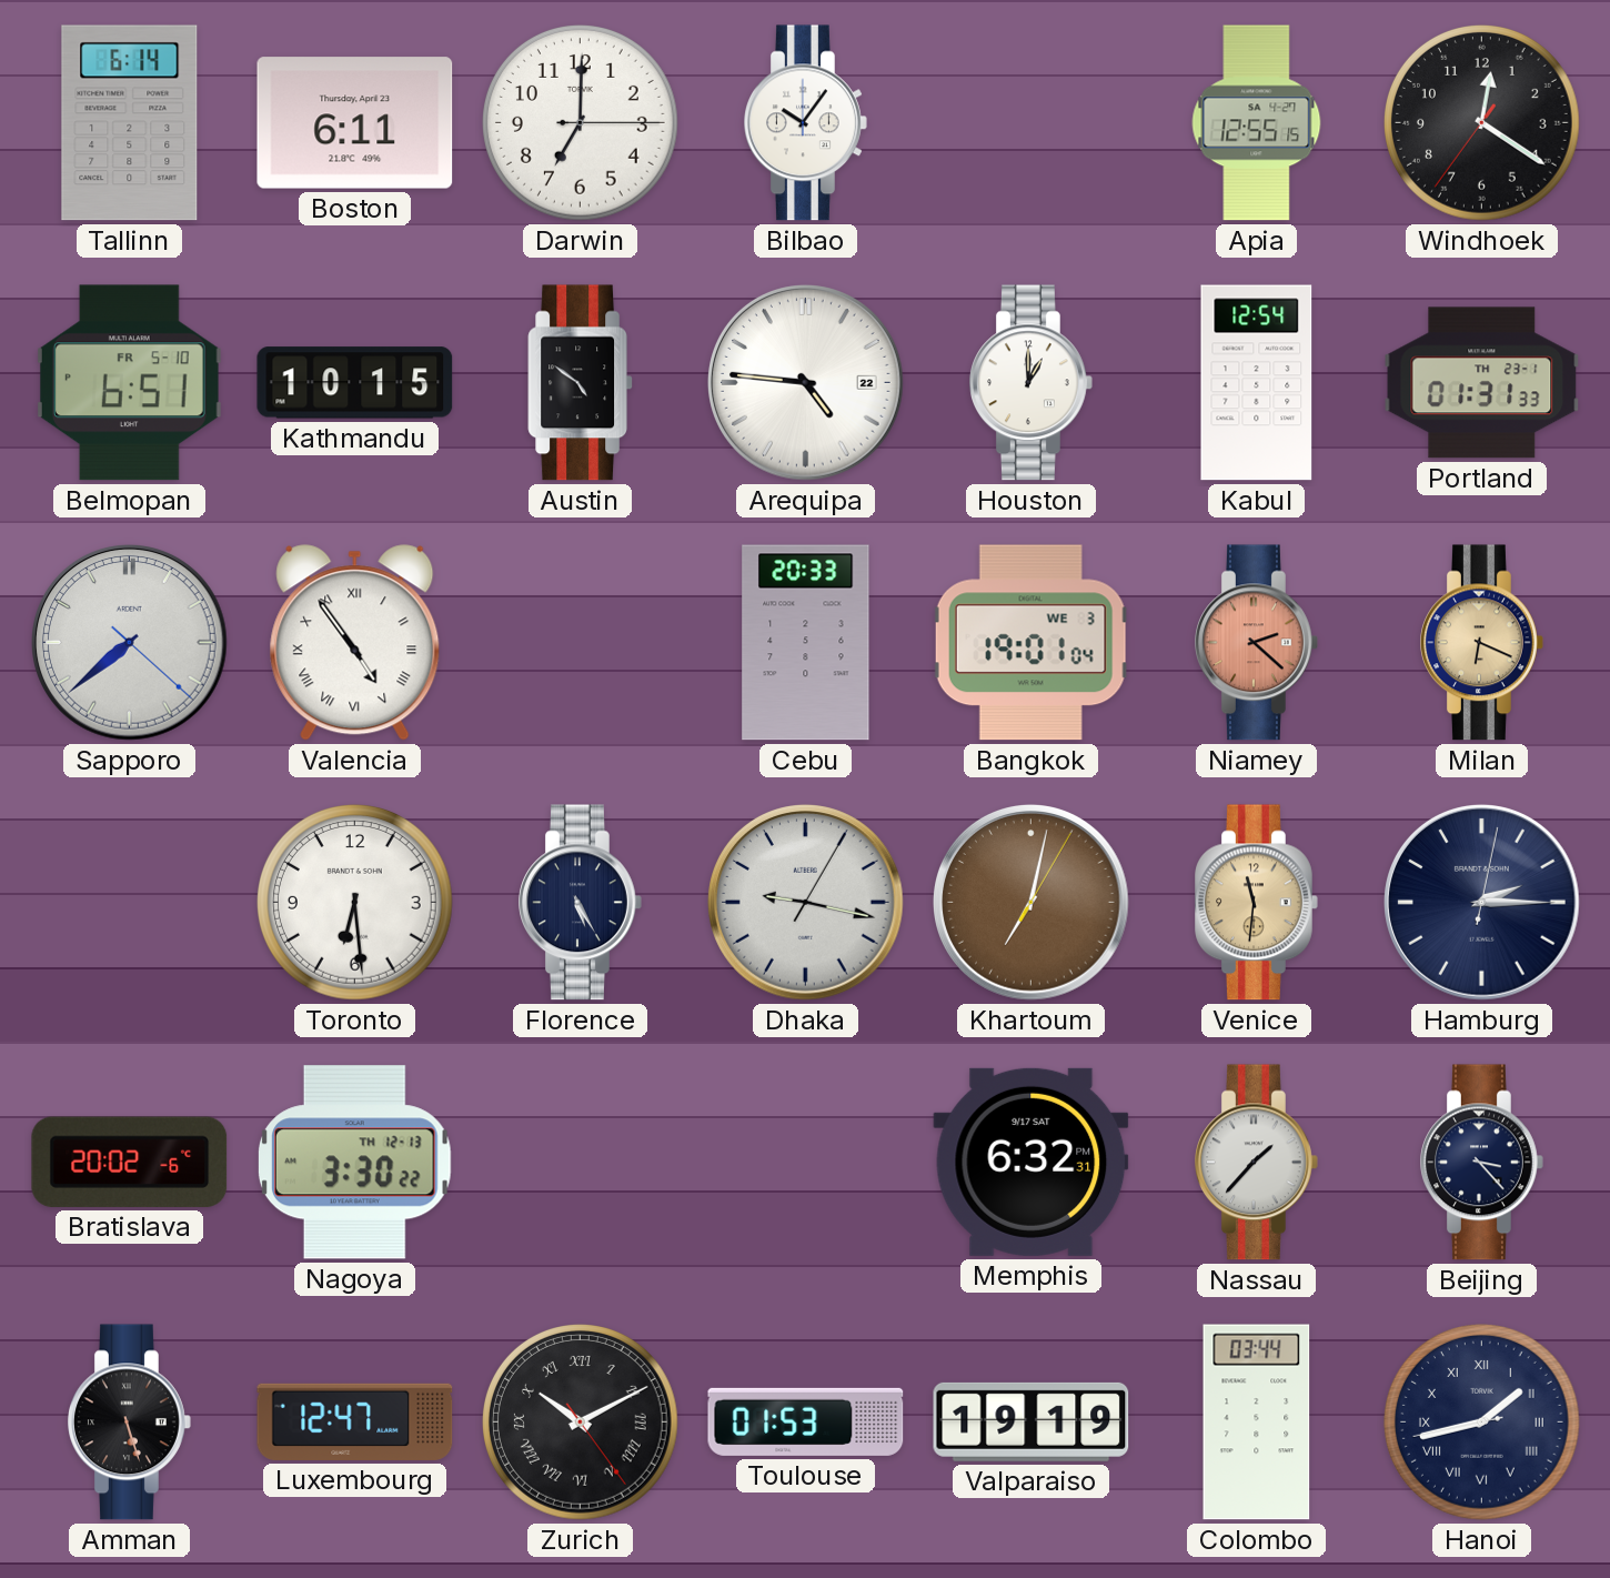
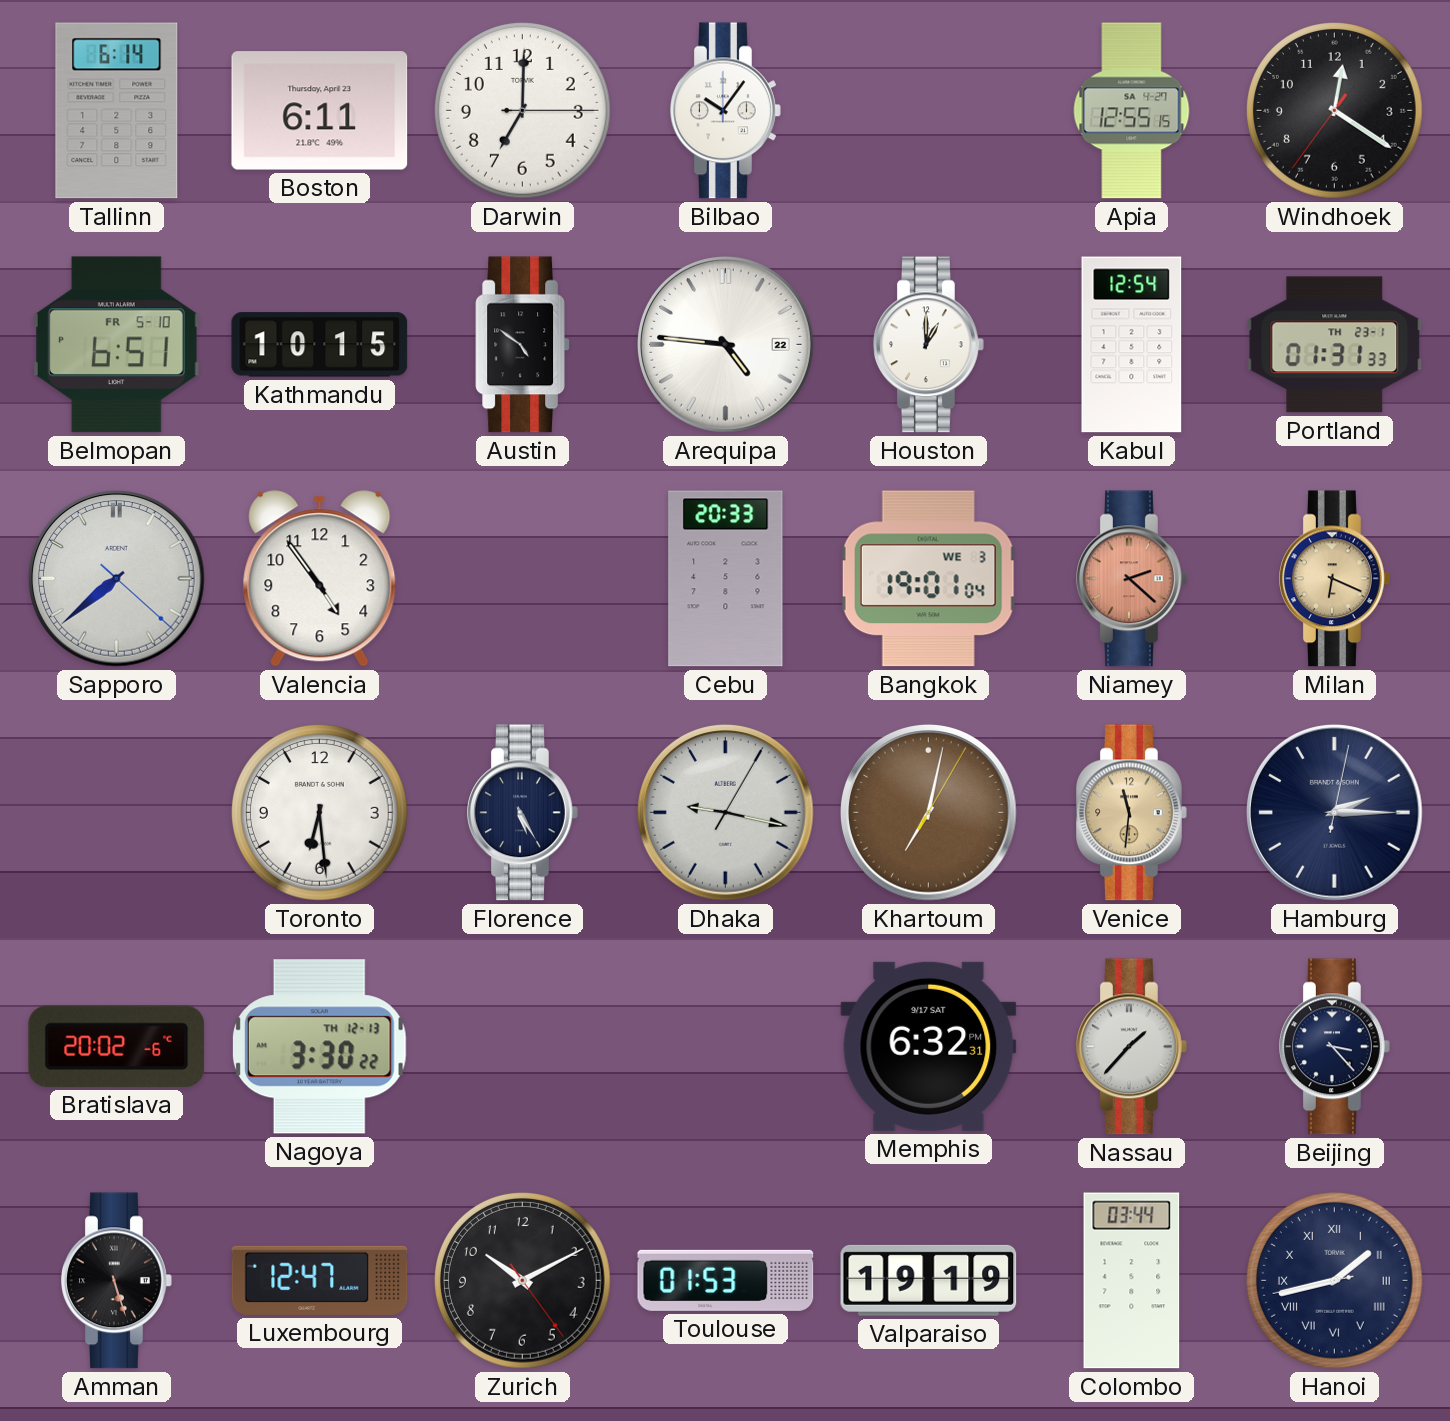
Valencia numerals: Roman -> Arabic (320, 579)
Zurich numerals: Roman -> Arabic (523, 1281)
